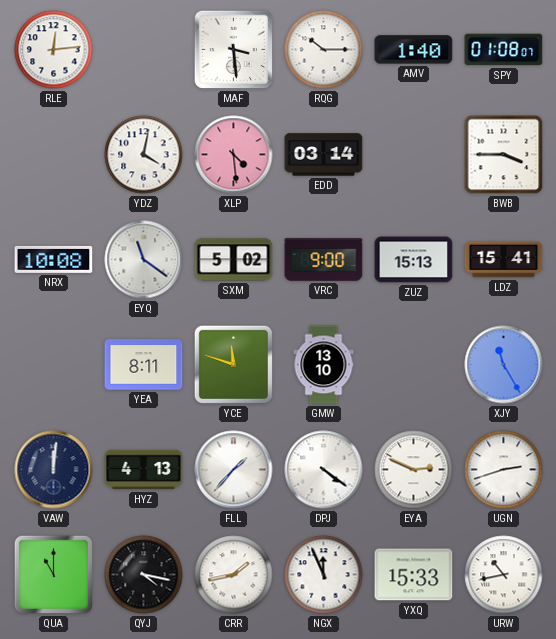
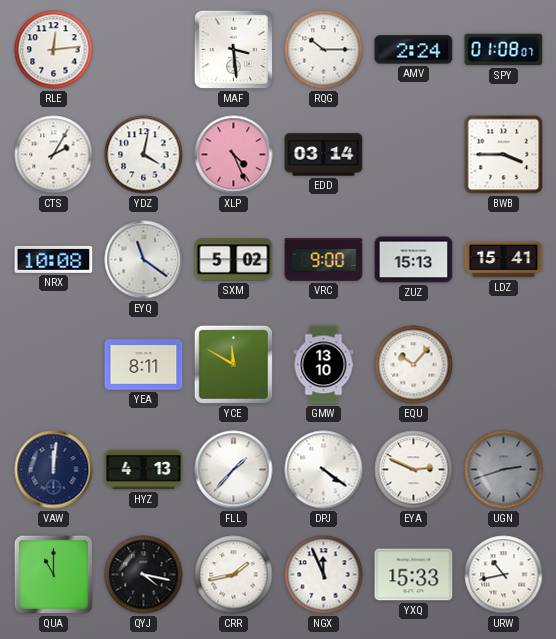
AMV: 1:40 -> 2:24 (414, 50)
CTS: none -> 2:05 (54, 155)
XLP: 4:29 -> 4:26 (234, 155)
YCE: 11:48 -> 11:50 (233, 364)
EQU: none -> 10:07 (414, 365)
XJY: 11:25 -> none (504, 365)
UGN dial: white -> grey (504, 470)
